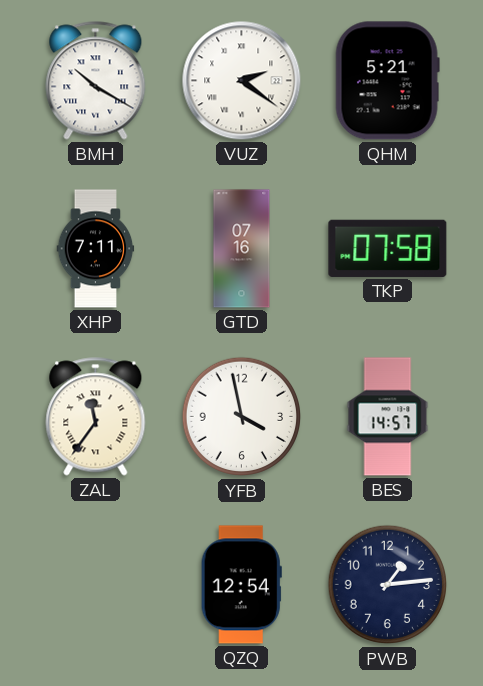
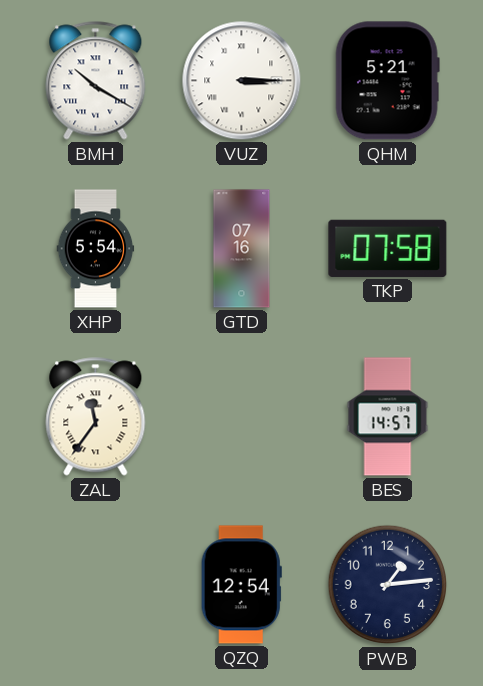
VUZ: 2:21 -> 3:15 (242, 81)
XHP: 7:11 -> 5:54 (96, 249)
YFB: 3:58 -> none (242, 417)
